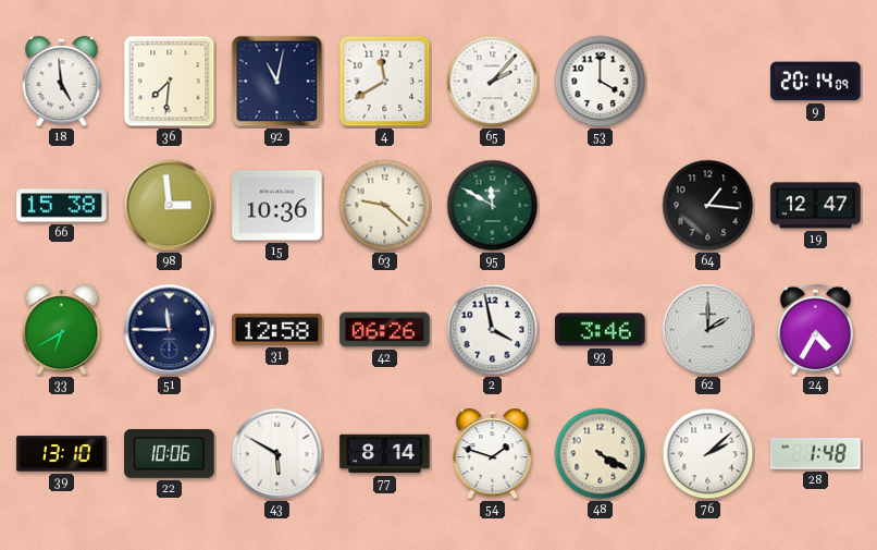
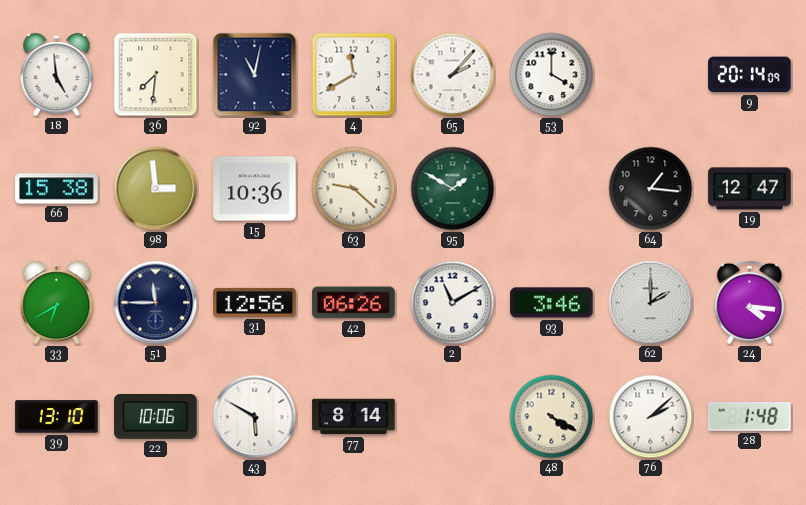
95: 11:50 -> 1:50 (453, 189)
31: 12:58 -> 12:56 (255, 302)
2: 3:58 -> 11:10 (453, 303)
24: 4:35 -> 4:16 (749, 302)
54: 1:48 -> none (493, 454)
